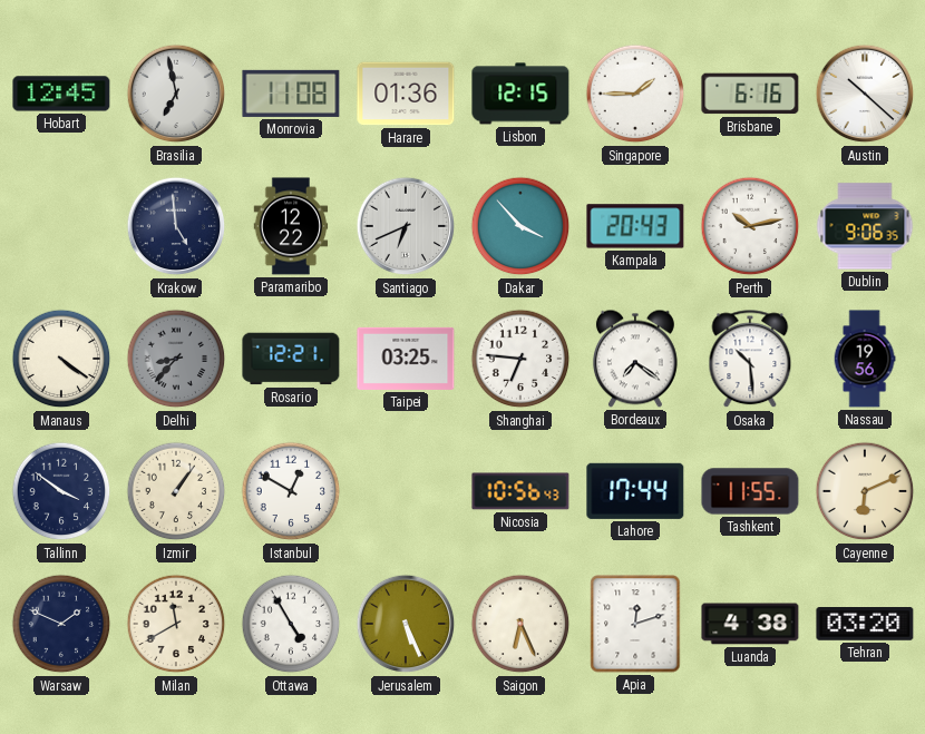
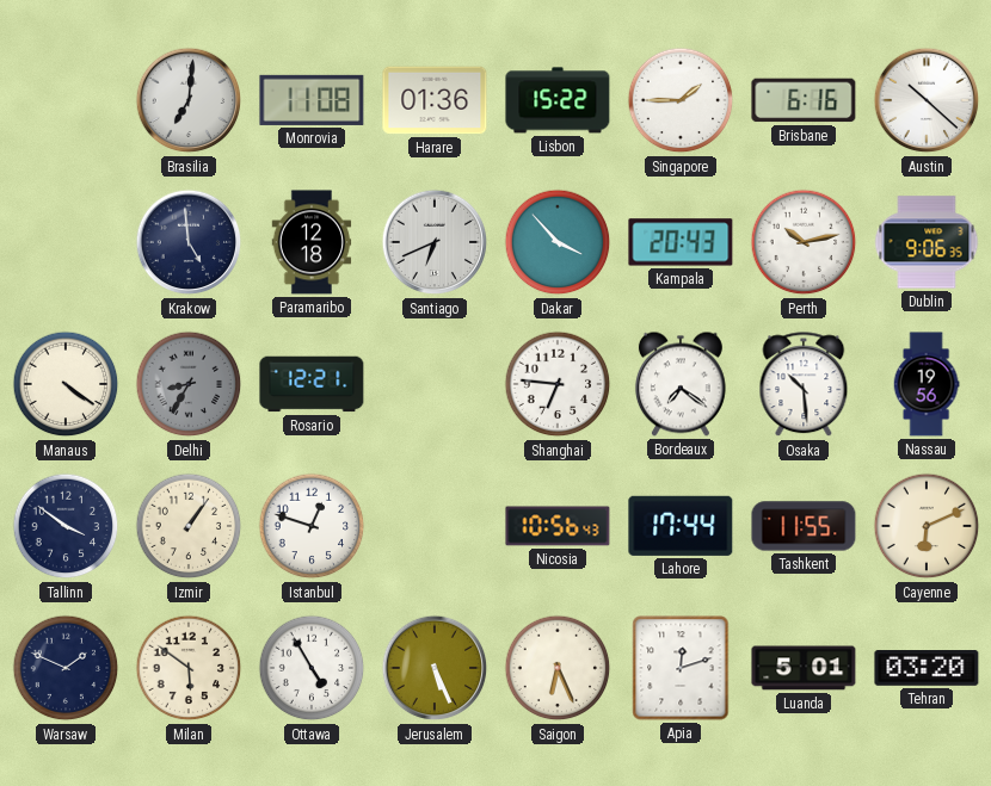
Hobart: 12:45 -> none (61, 94)
Brasilia: 6:58 -> 7:01 (189, 100)
Lisbon: 12:15 -> 15:22 (558, 100)
Paramaribo: 12:22 -> 12:18 (312, 242)
Delhi: 8:37 -> 8:35 (189, 384)
Taipei: 03:25 -> none (406, 359)
Istanbul: 12:50 -> 12:48 (312, 526)
Milan: 11:40 -> 5:51 (189, 668)
Luanda: 4:38 -> 5:01 (804, 668)
